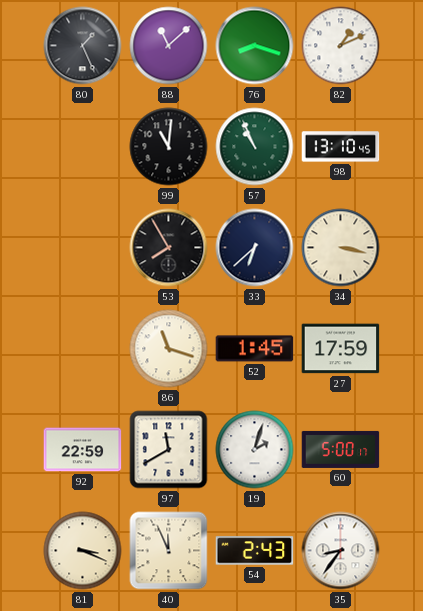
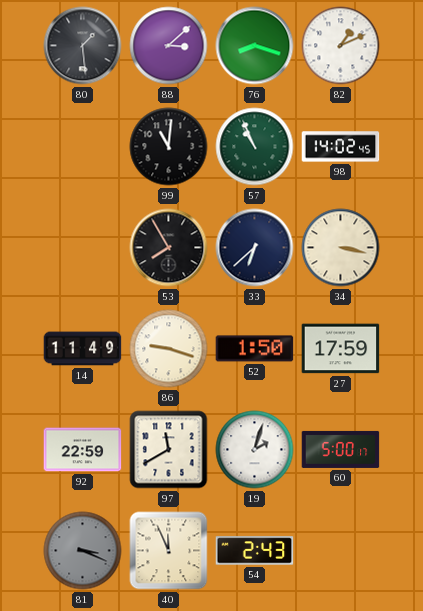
80: 1:26 -> 1:29 (83, 46)
88: 11:08 -> 3:08 (169, 46)
98: 13:10 -> 14:02 (341, 147)
14: none -> 11:49 (83, 349)
86: 11:18 -> 9:18 (169, 349)
52: 1:45 -> 1:50 (255, 349)
81 dial: cream -> grey (83, 551)
35: 8:36 -> none (341, 551)
